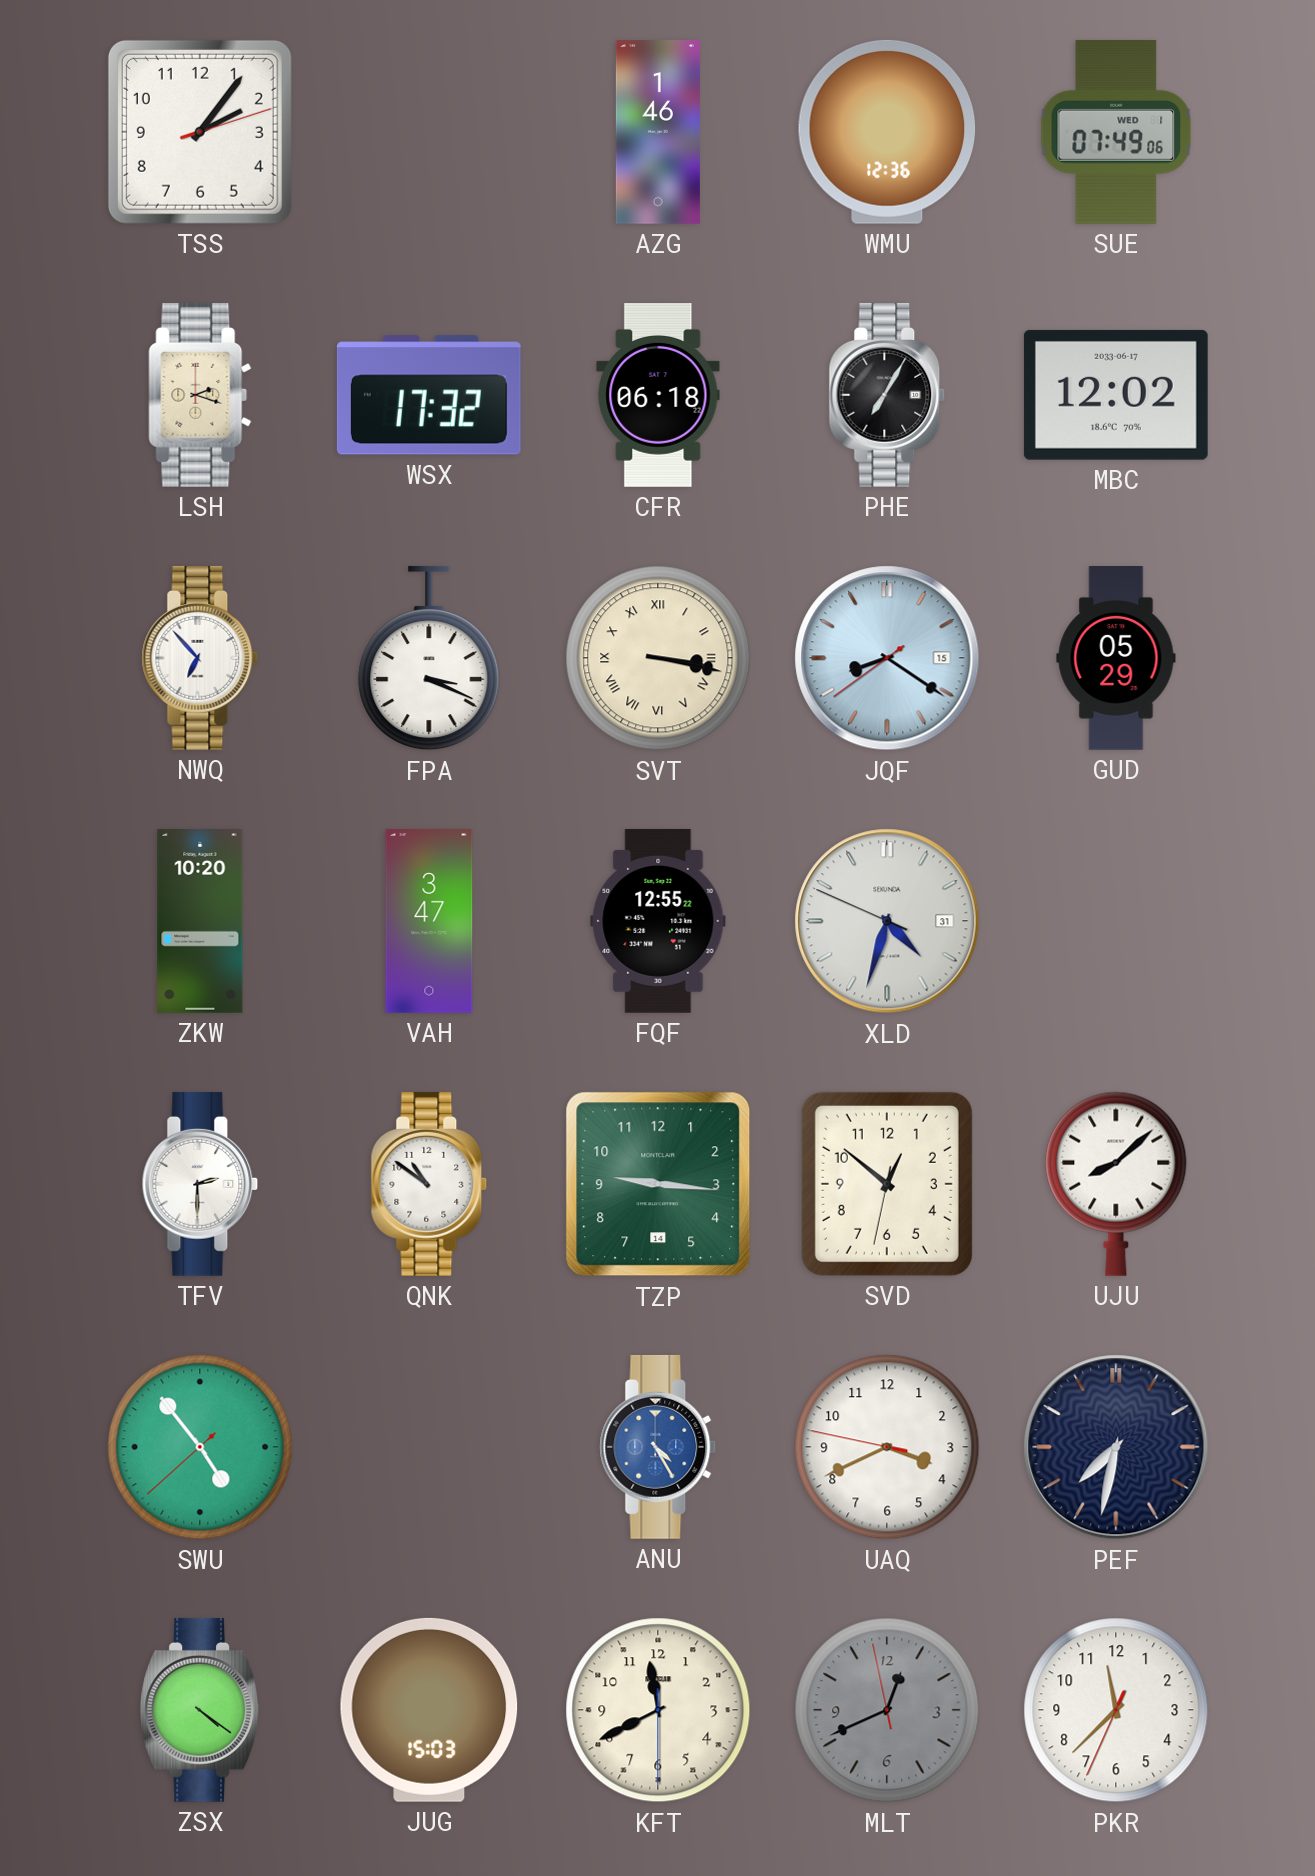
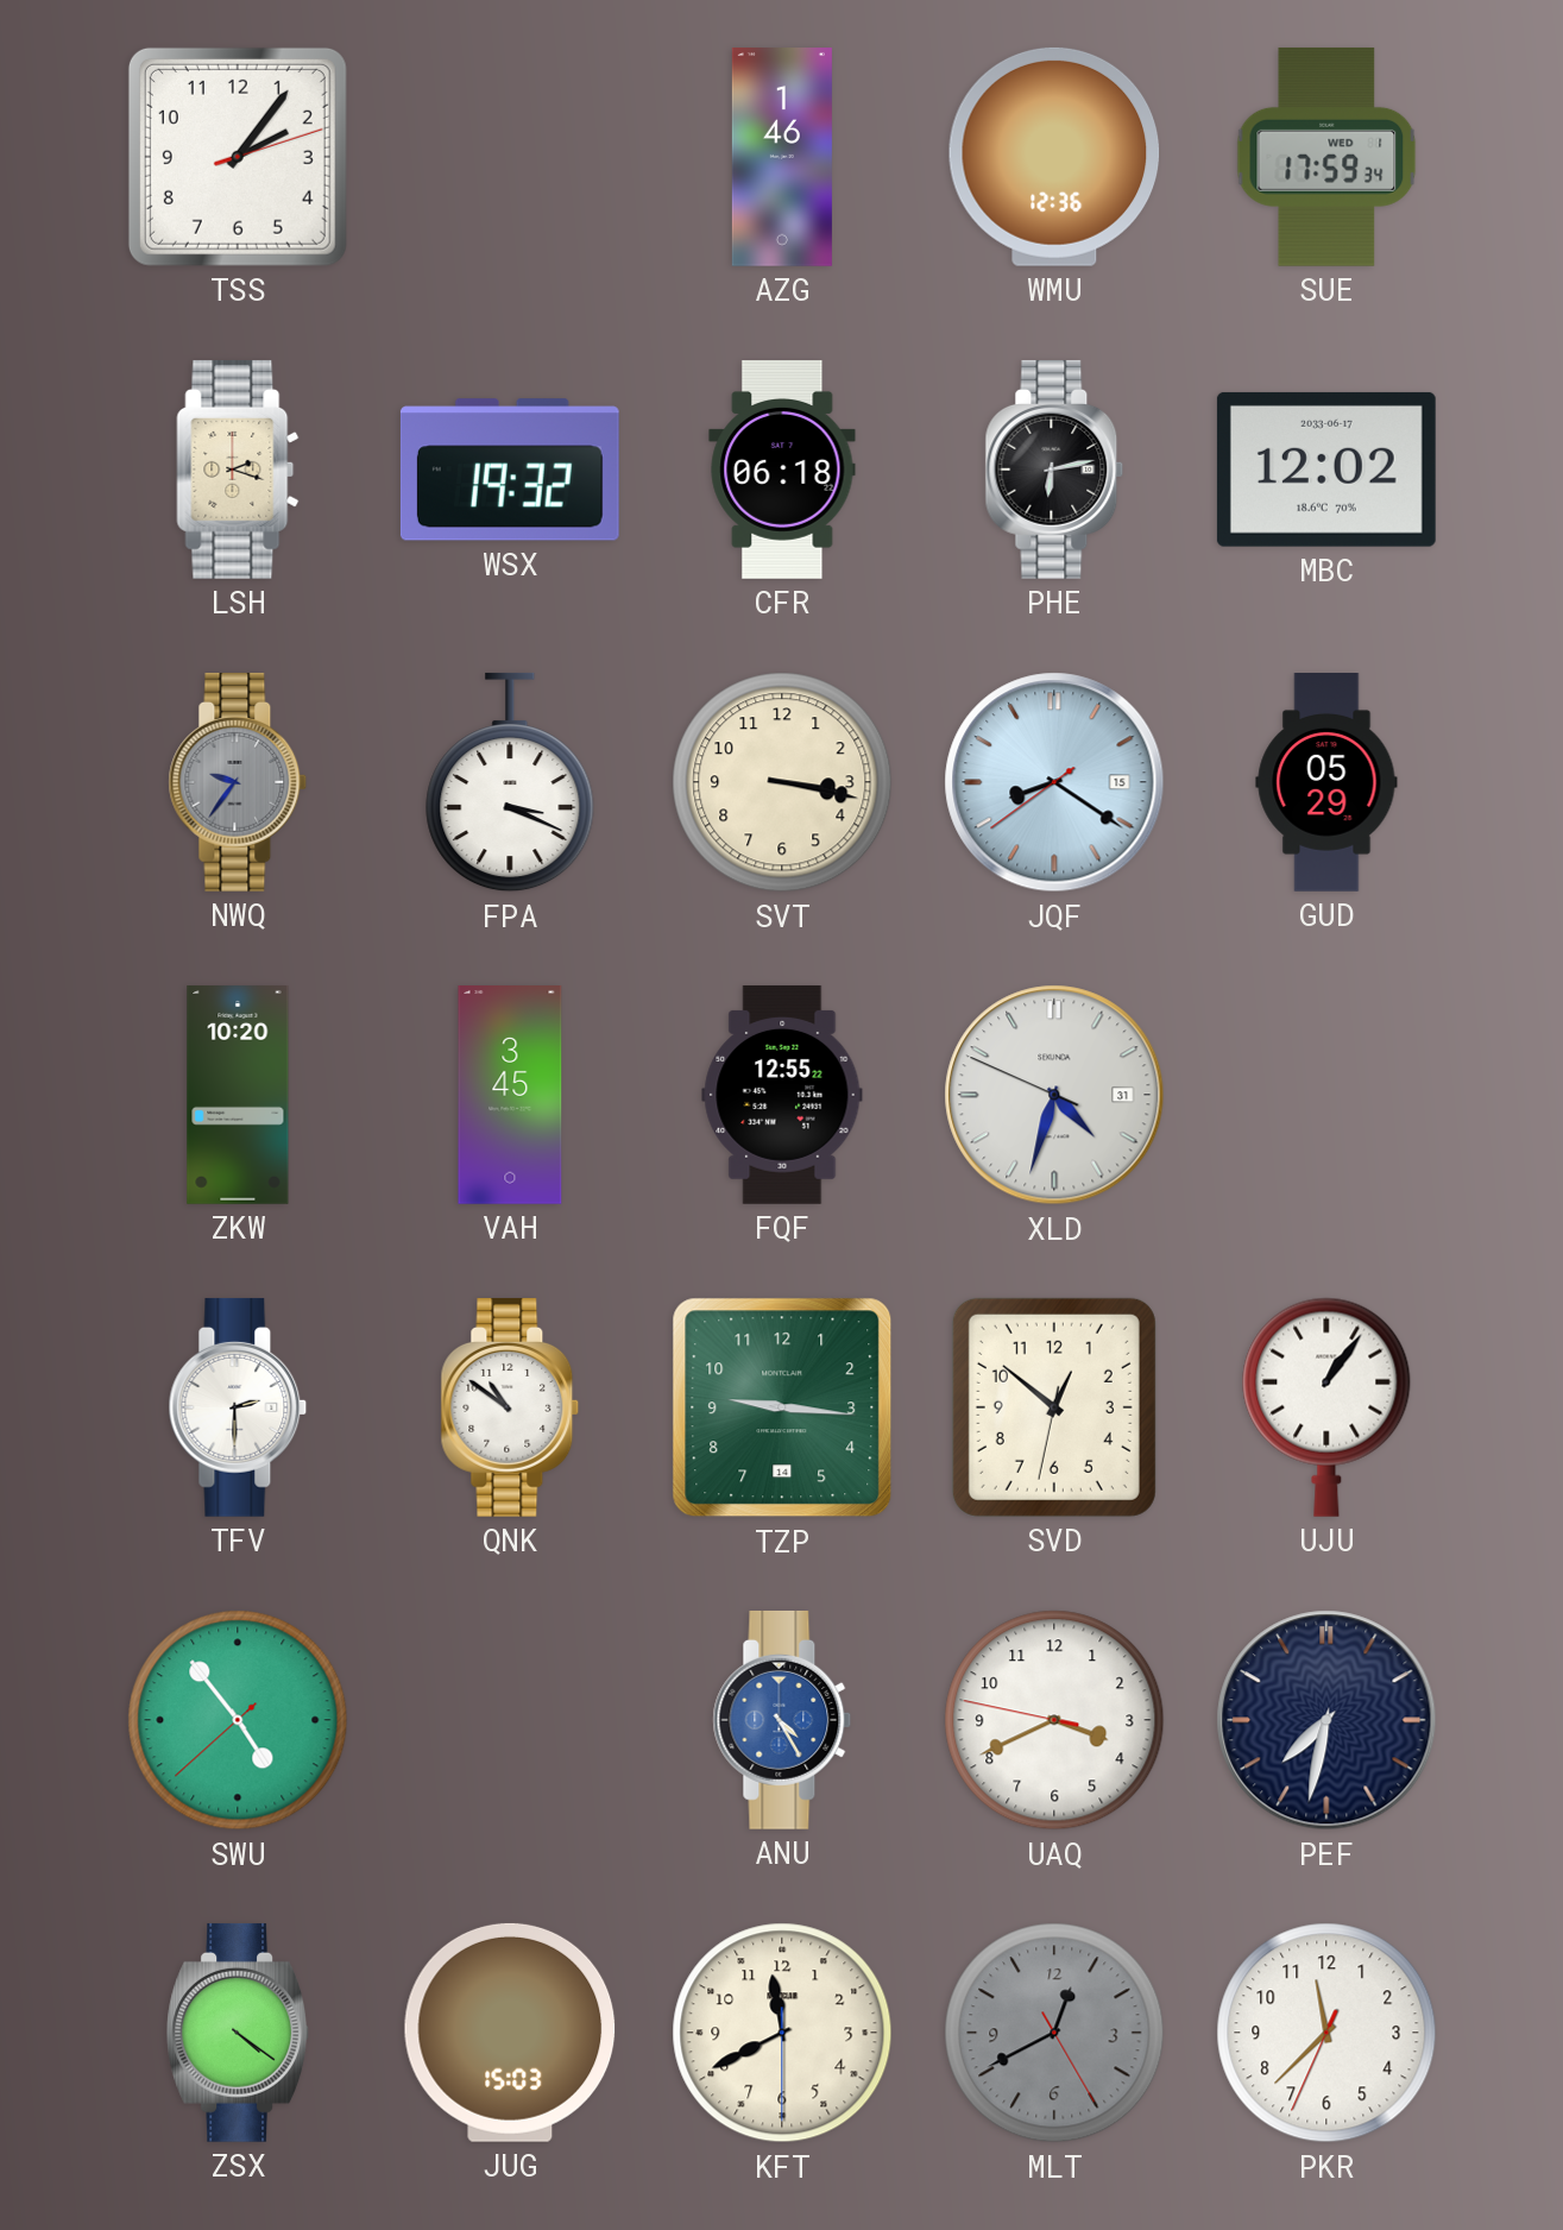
SUE: 07:49 -> 17:59 (1326, 157)
WSX: 17:32 -> 19:32 (510, 470)
PHE: 7:05 -> 6:13 (1054, 470)
NWQ: 6:53 -> 9:36 (238, 782)
NWQ dial: white -> grey (238, 782)
SVT numerals: Roman -> Arabic (782, 782)
VAH: 3:47 -> 3:45 (510, 1096)
UJU: 8:08 -> 1:06 (1326, 1407)
MLT: 12:40:58 -> 12:40:25 (1054, 2033)
